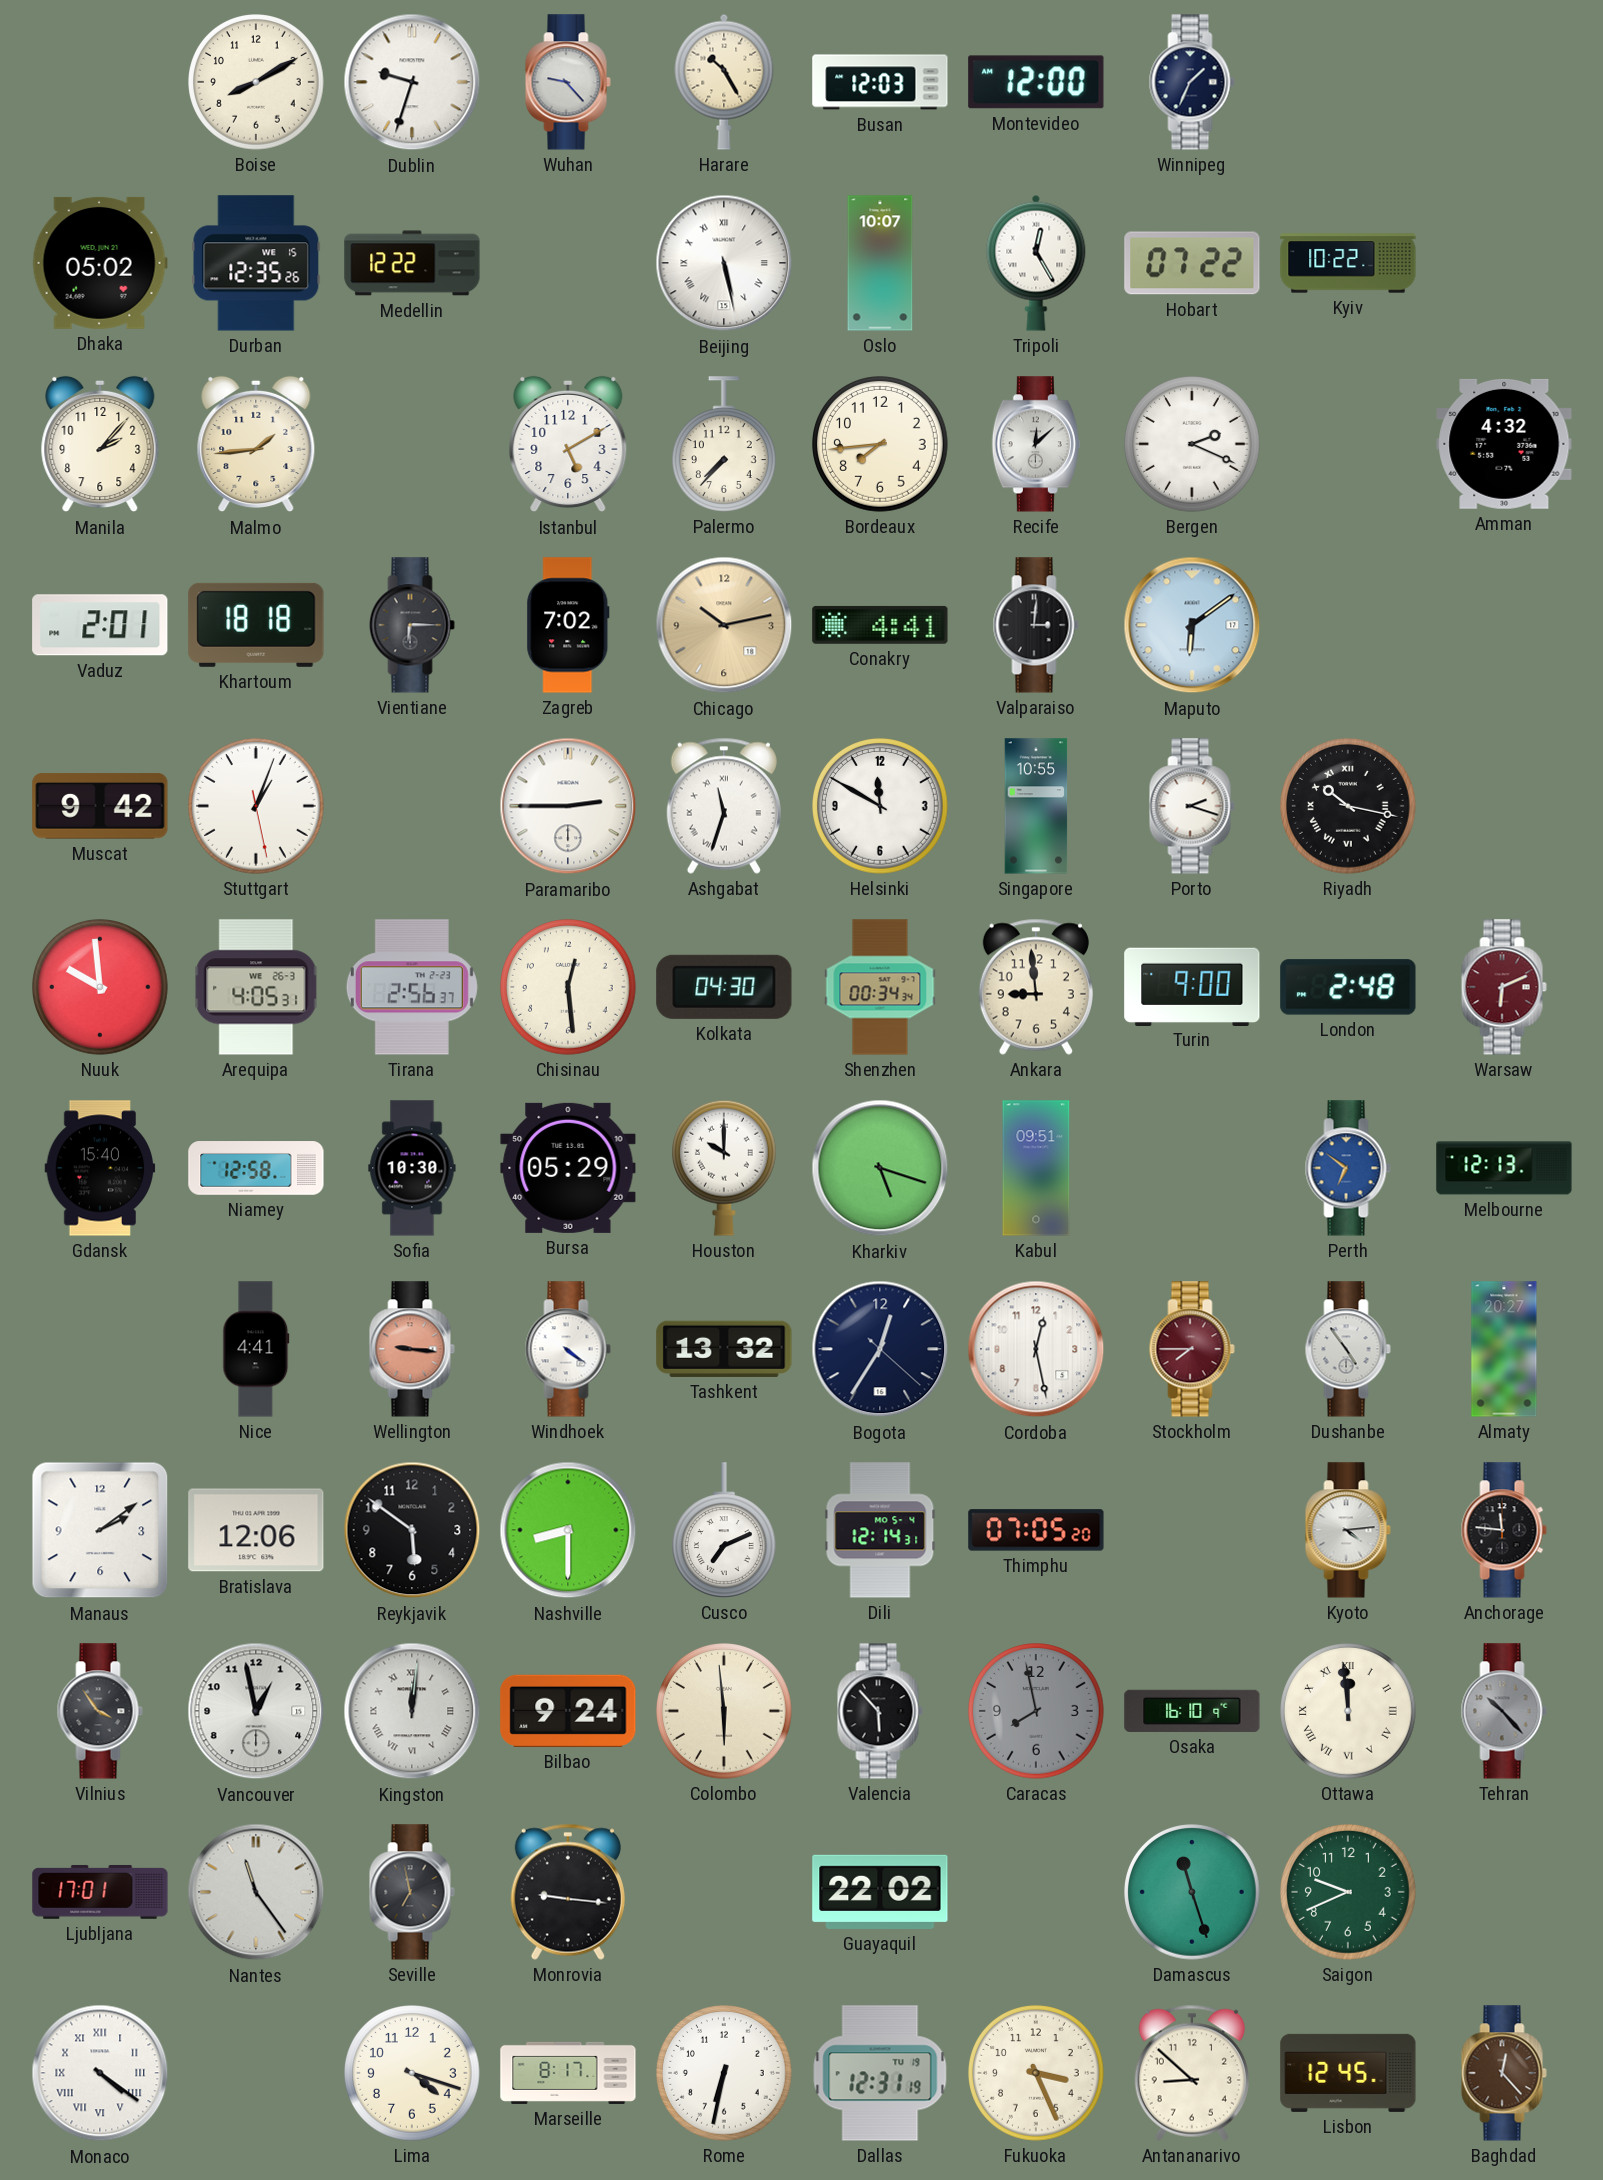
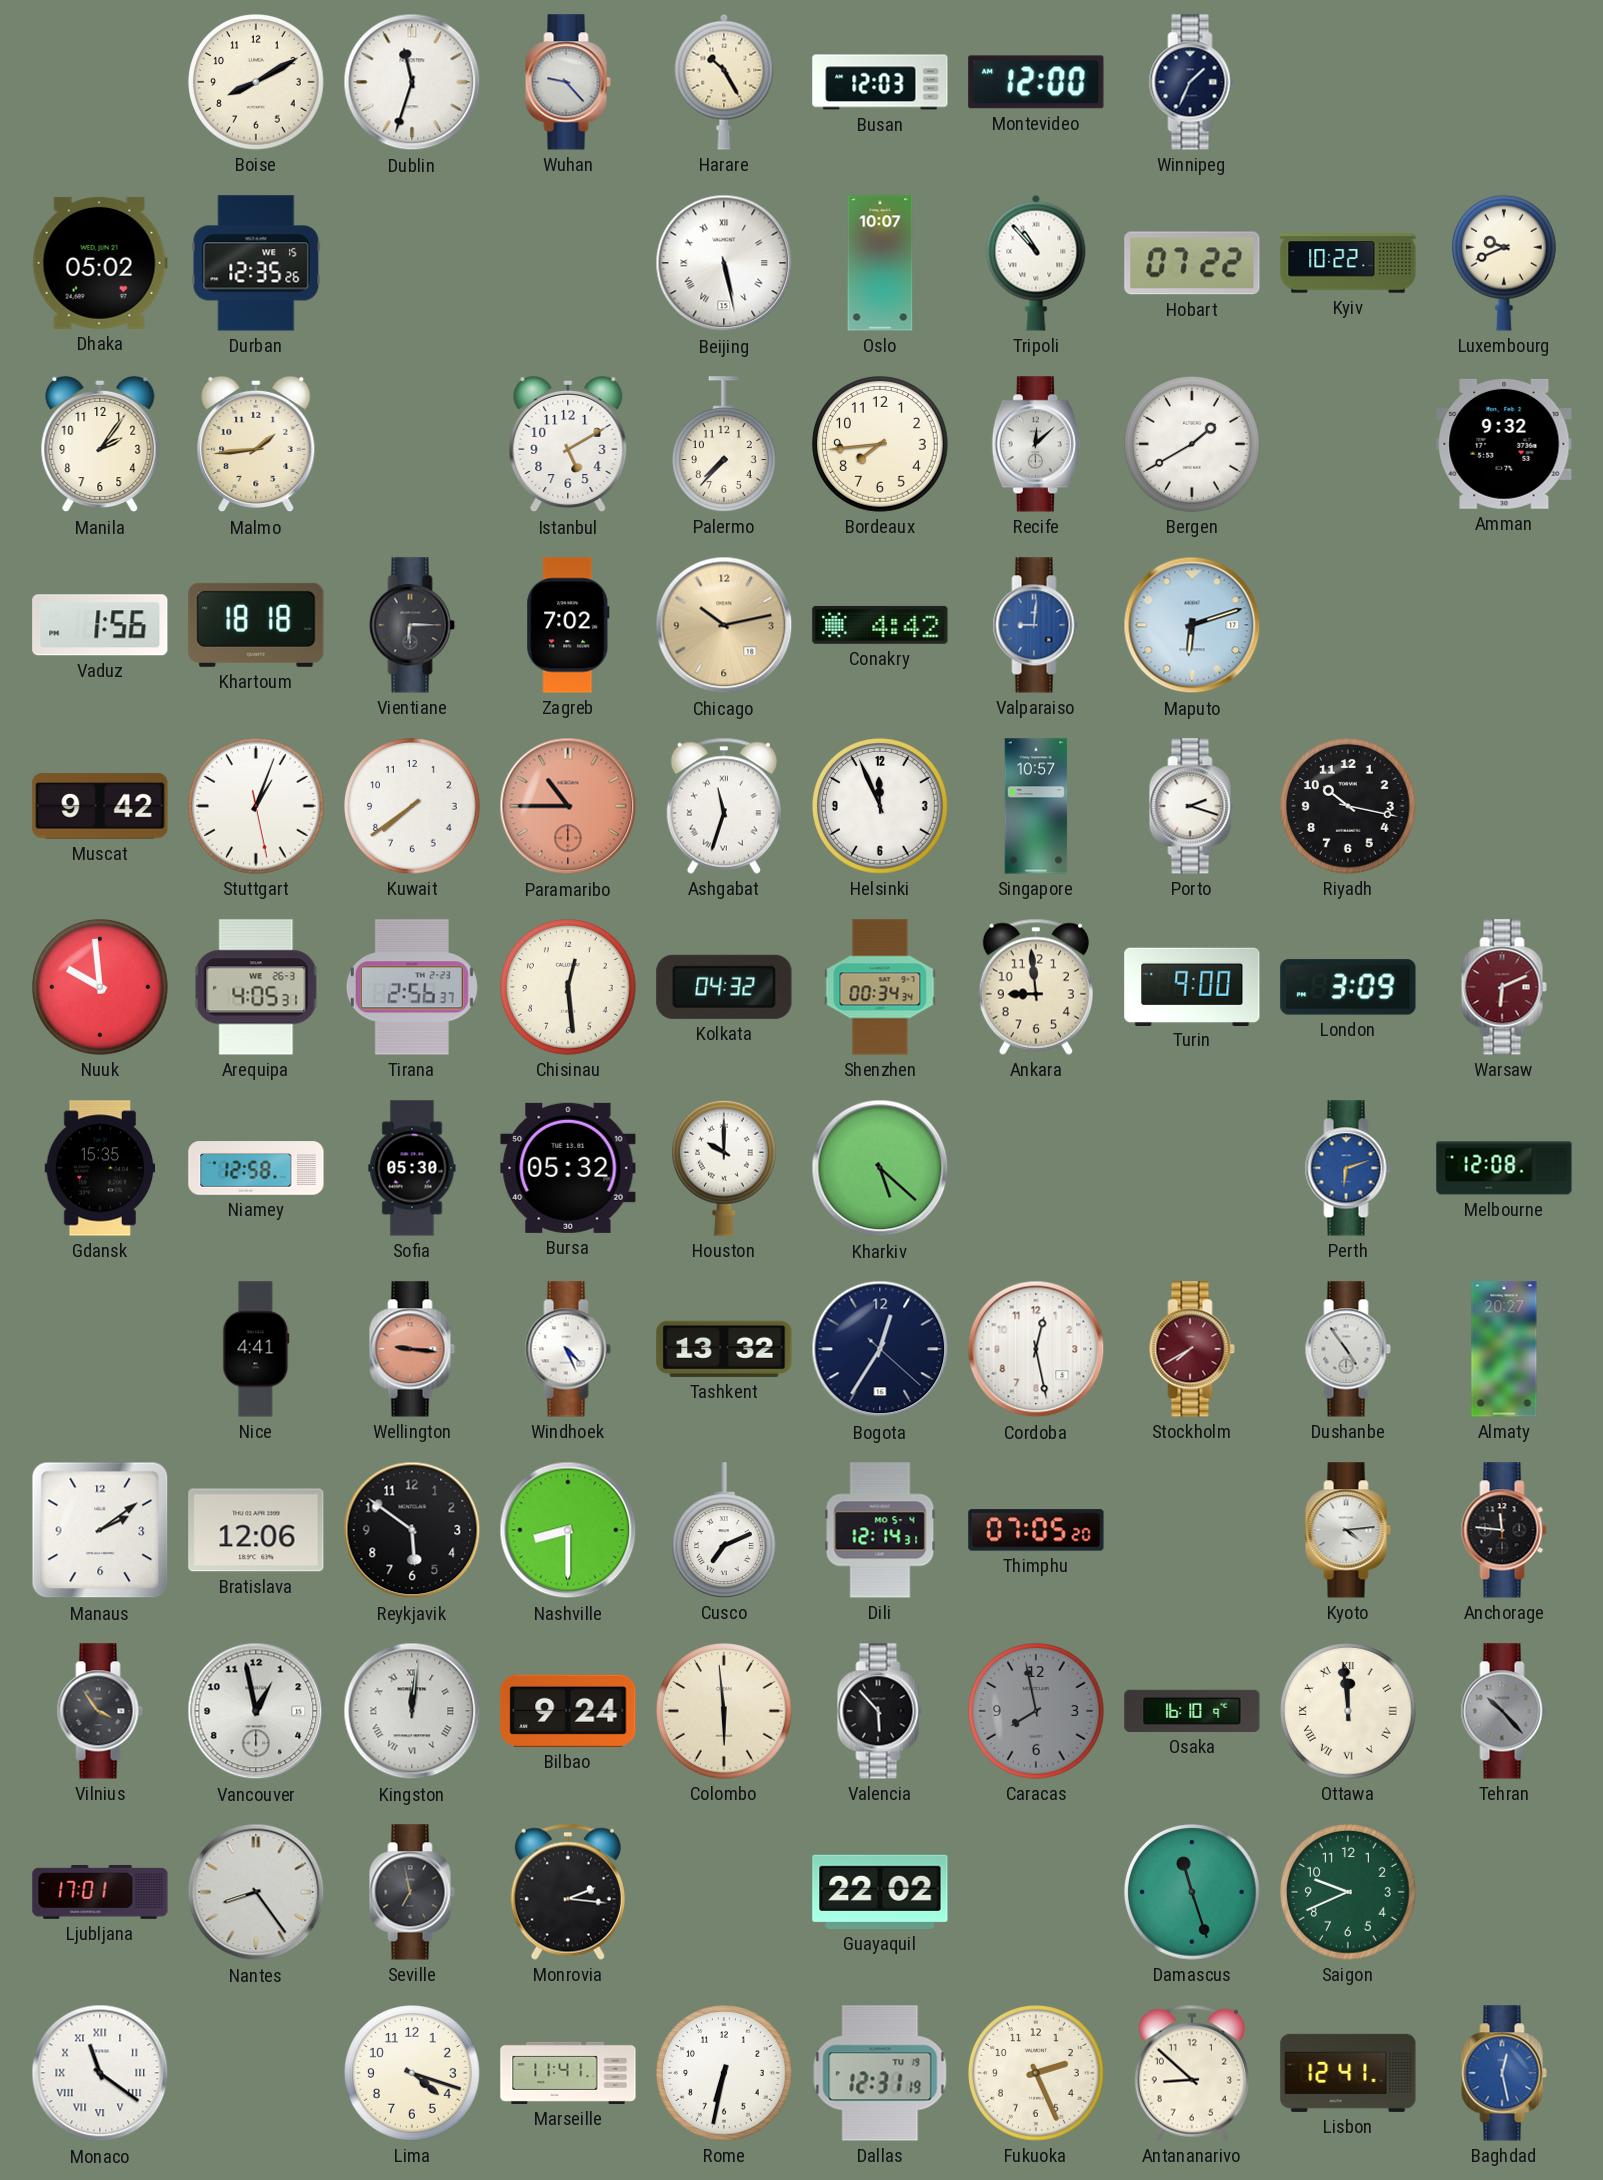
Dublin: 9:33 -> 11:33 (412, 82)
Medellin: 12:22 -> none (412, 263)
Tripoli: 12:25 -> 10:53 (1036, 263)
Luxembourg: none -> 9:41 (1504, 263)
Manila: 2:07 -> 2:06 (100, 444)
Bergen: 2:19 -> 1:40 (1193, 445)
Amman: 4:32 -> 9:32 (1504, 444)
Vaduz: 2:01 -> 1:56 (100, 625)
Conakry: 4:41 -> 4:42 (880, 625)
Valparaiso: 3:01 -> 9:01 (1036, 625)
Valparaiso dial: black -> blue (1036, 625)
Maputo: 6:09 -> 6:12 (1192, 625)
Kuwait: none -> 7:39 (413, 807)
Paramaribo: 2:45 -> 10:45 (568, 806)
Paramaribo dial: white -> salmon (568, 806)
Helsinki: 11:50 -> 11:56 (881, 807)
Singapore: 10:55 -> 10:57 (1036, 806)
Riyadh numerals: Roman -> Arabic (1349, 807)
Kolkata: 04:30 -> 04:32 (724, 987)
London: 2:48 -> 3:09 (1348, 987)
Gdansk: 15:40 -> 15:35 (100, 1168)
Sofia: 10:30 -> 05:30 (412, 1168)
Bursa: 05:29 -> 05:32 (568, 1168)
Kharkiv: 5:18 -> 5:22 (880, 1168)
Kabul: 09:51 -> none (1036, 1168)
Perth: 6:51 -> 6:12 (1348, 1168)
Melbourne: 12:13 -> 12:08 (1504, 1168)
Windhoek: 4:21 -> 4:26 (568, 1349)
Stockholm: 7:45 -> 7:40 (1192, 1349)
Nantes: 11:24 -> 8:24 (256, 1892)
Monrovia: 9:16 -> 2:16 (568, 1892)
Monaco: 4:21 -> 11:21 (100, 2073)
Marseille: 8:17 -> 11:41 (568, 2073)
Fukuoka: 3:26 -> 2:26 (1037, 2074)
Lisbon: 12:45 -> 12:41 (1348, 2073)
Baghdad: 12:23 -> 12:28 (1504, 2073)
Baghdad dial: brown -> blue (1504, 2073)
